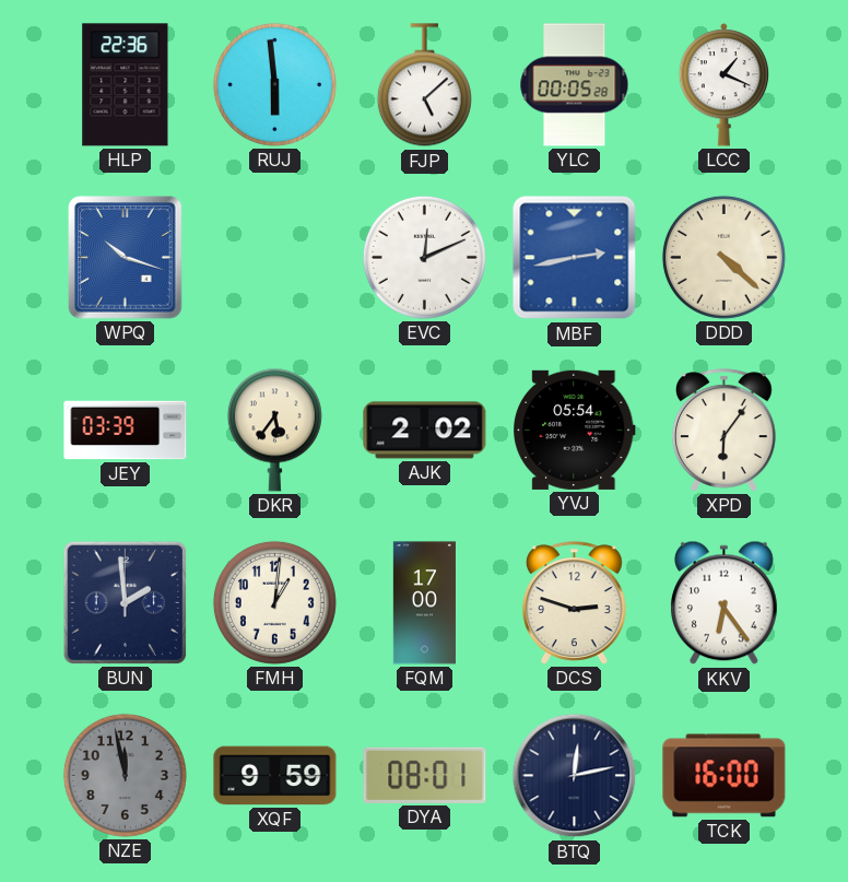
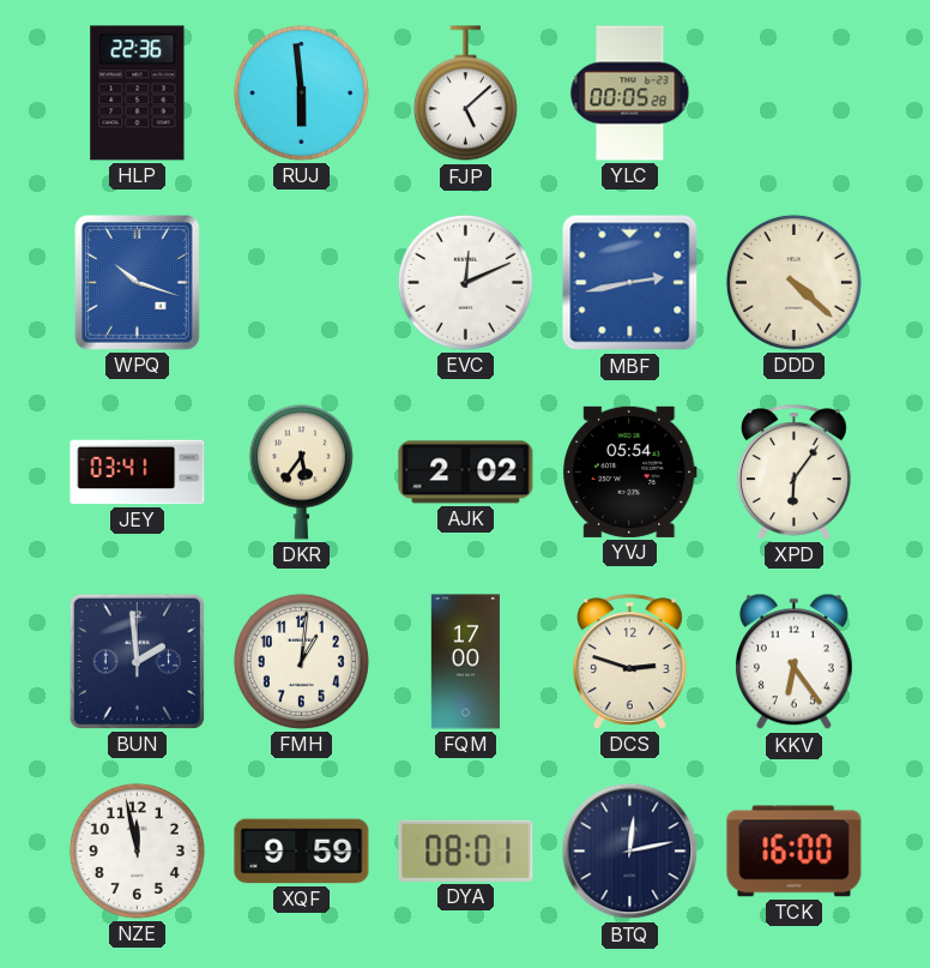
LCC: 1:19 -> none (725, 85)
JEY: 03:39 -> 03:41 (138, 473)
NZE dial: grey -> white (137, 850)
